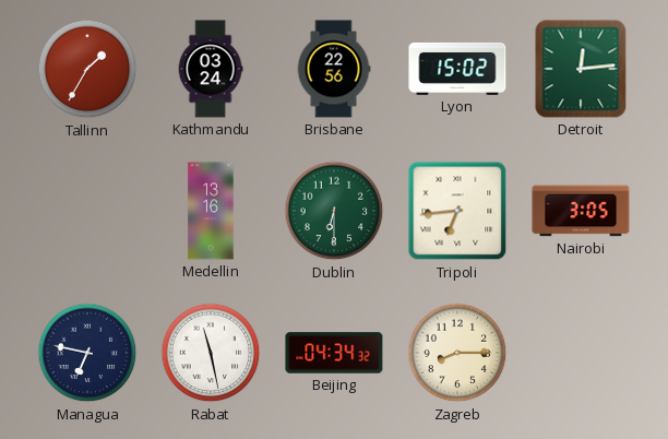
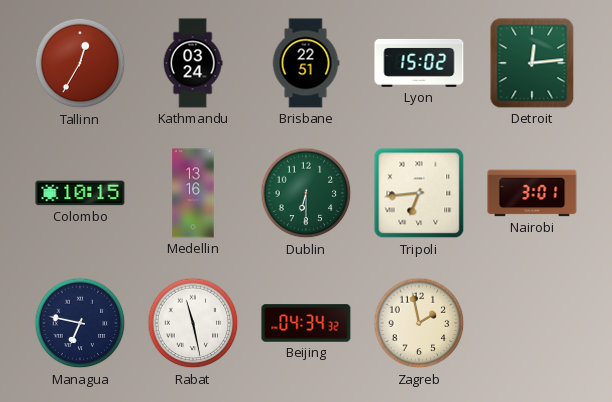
Tallinn: 1:35 -> 12:35 (80, 63)
Brisbane: 22:56 -> 22:51 (306, 63)
Colombo: none -> 10:15 (80, 193)
Nairobi: 3:05 -> 3:01 (532, 193)
Zagreb: 8:15 -> 1:58 (419, 323)
